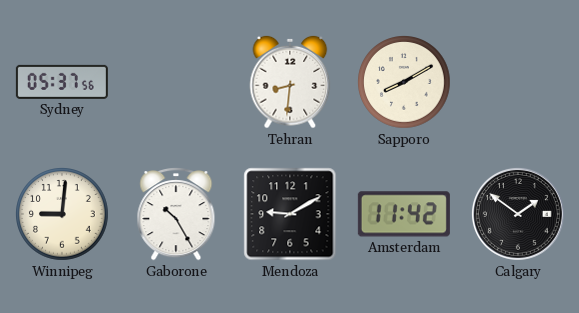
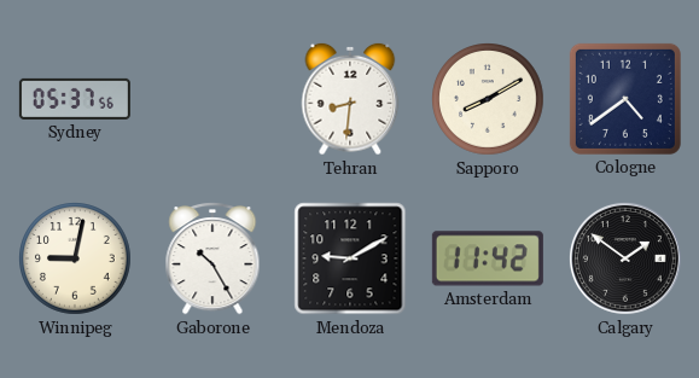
Cologne: none -> 4:39 (625, 99)
Winnipeg: 9:01 -> 9:02 (75, 258)
